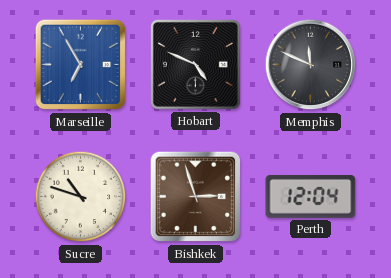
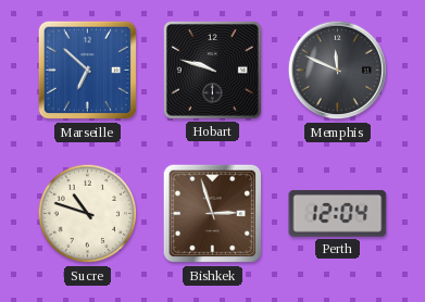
Marseille: 6:55 -> 6:52 (88, 71)
Hobart: 4:49 -> 9:48 (212, 70)
